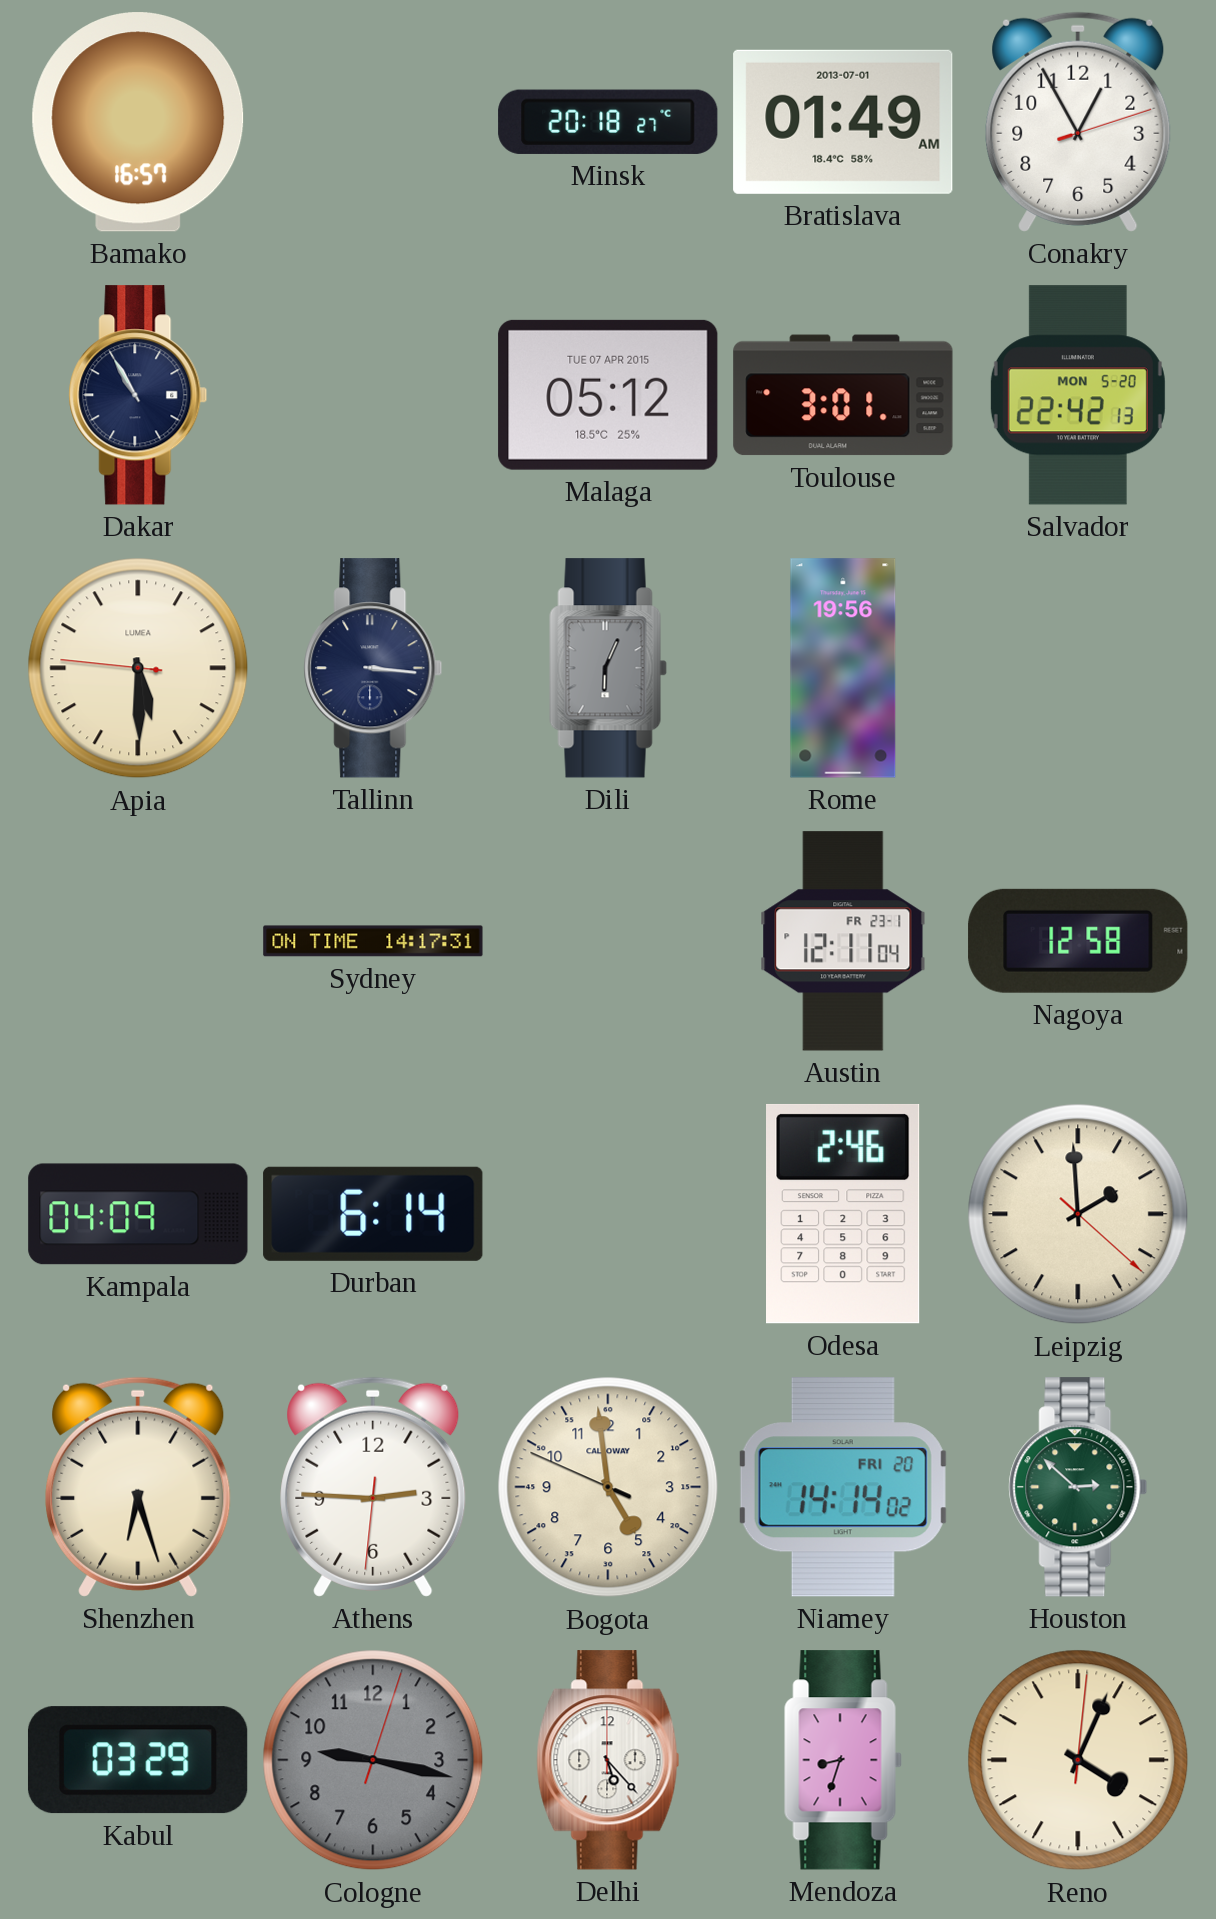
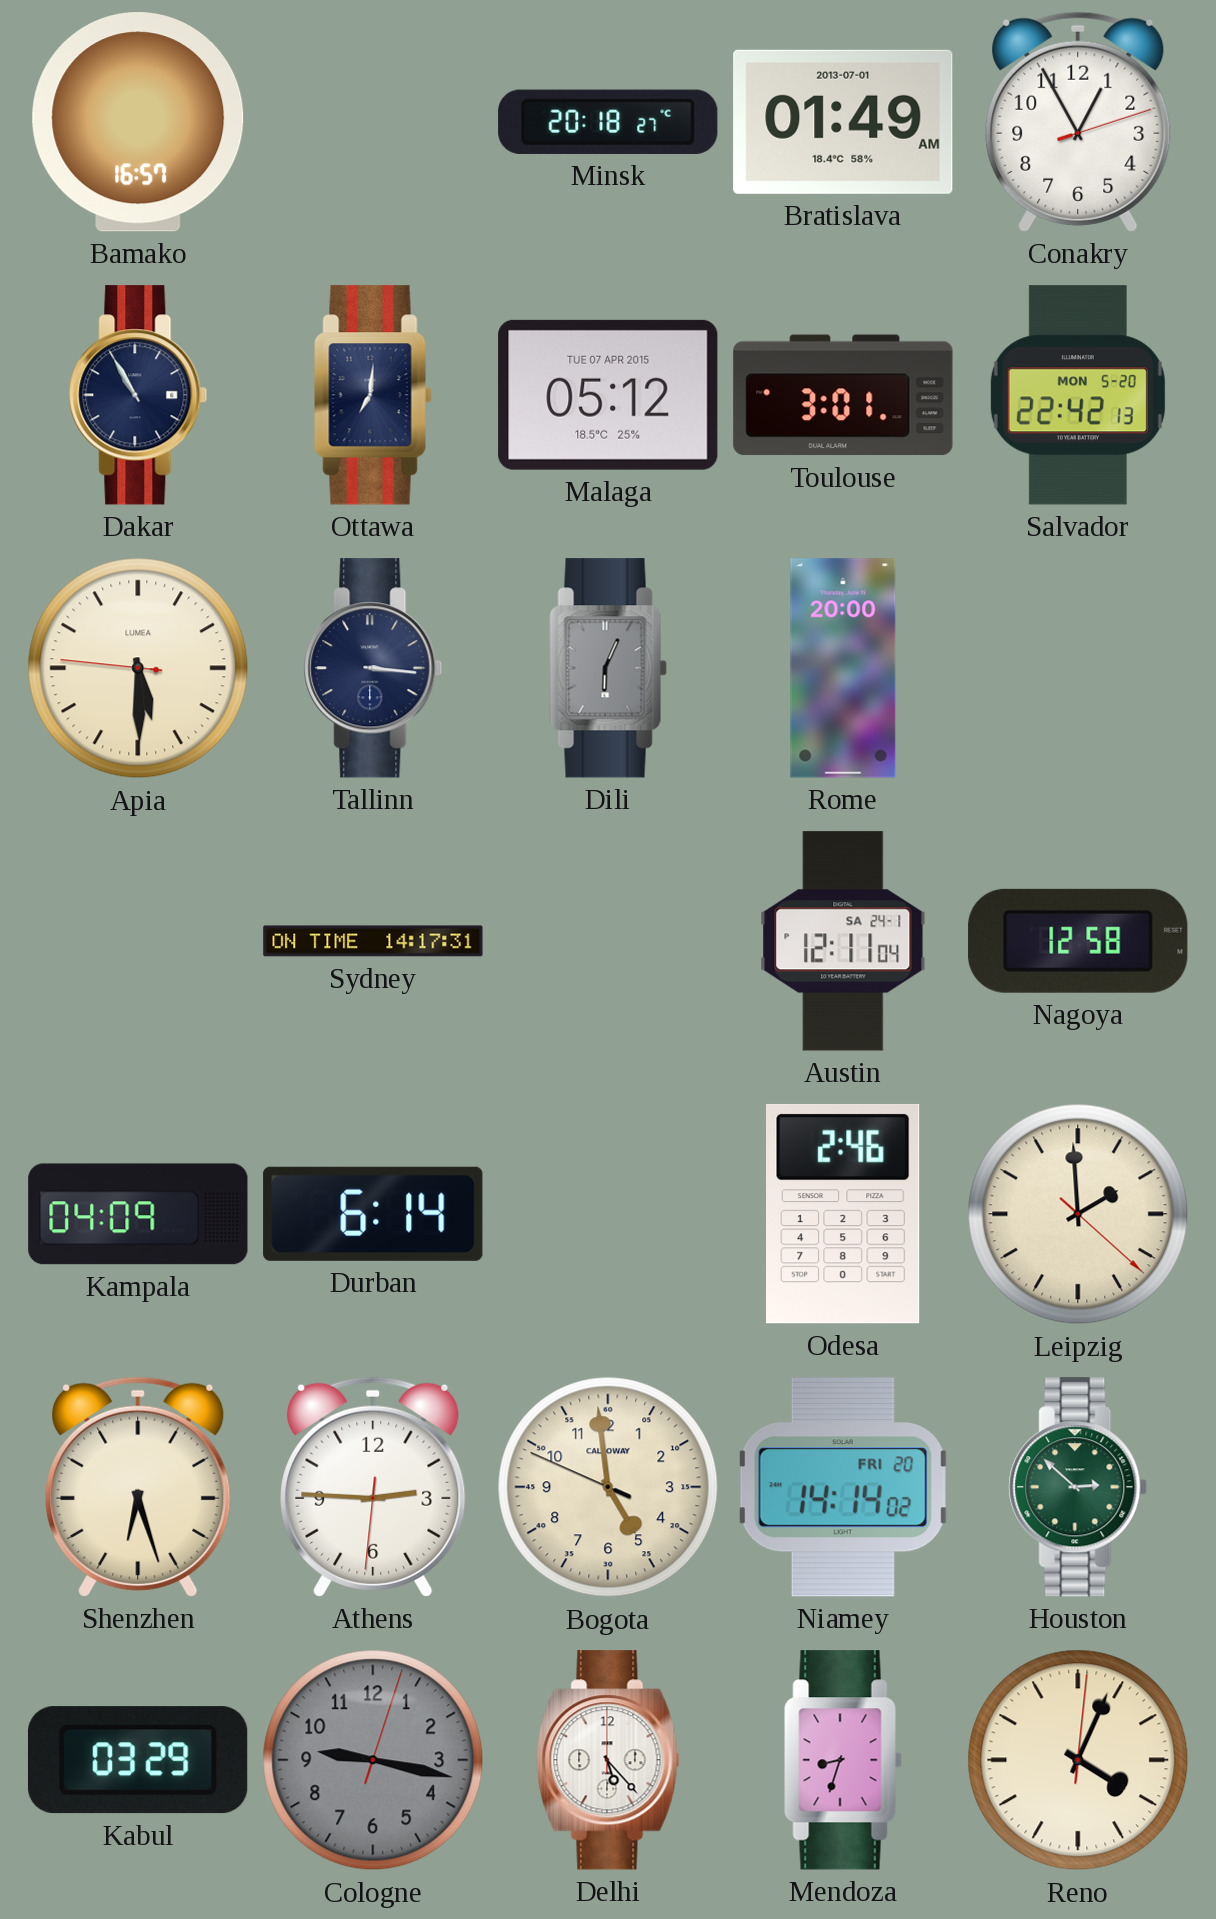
Ottawa: none -> 7:01 (373, 395)
Rome: 19:56 -> 20:00 (843, 668)
Austin date: FR 23-1 -> SA 24-1 (843, 941)
